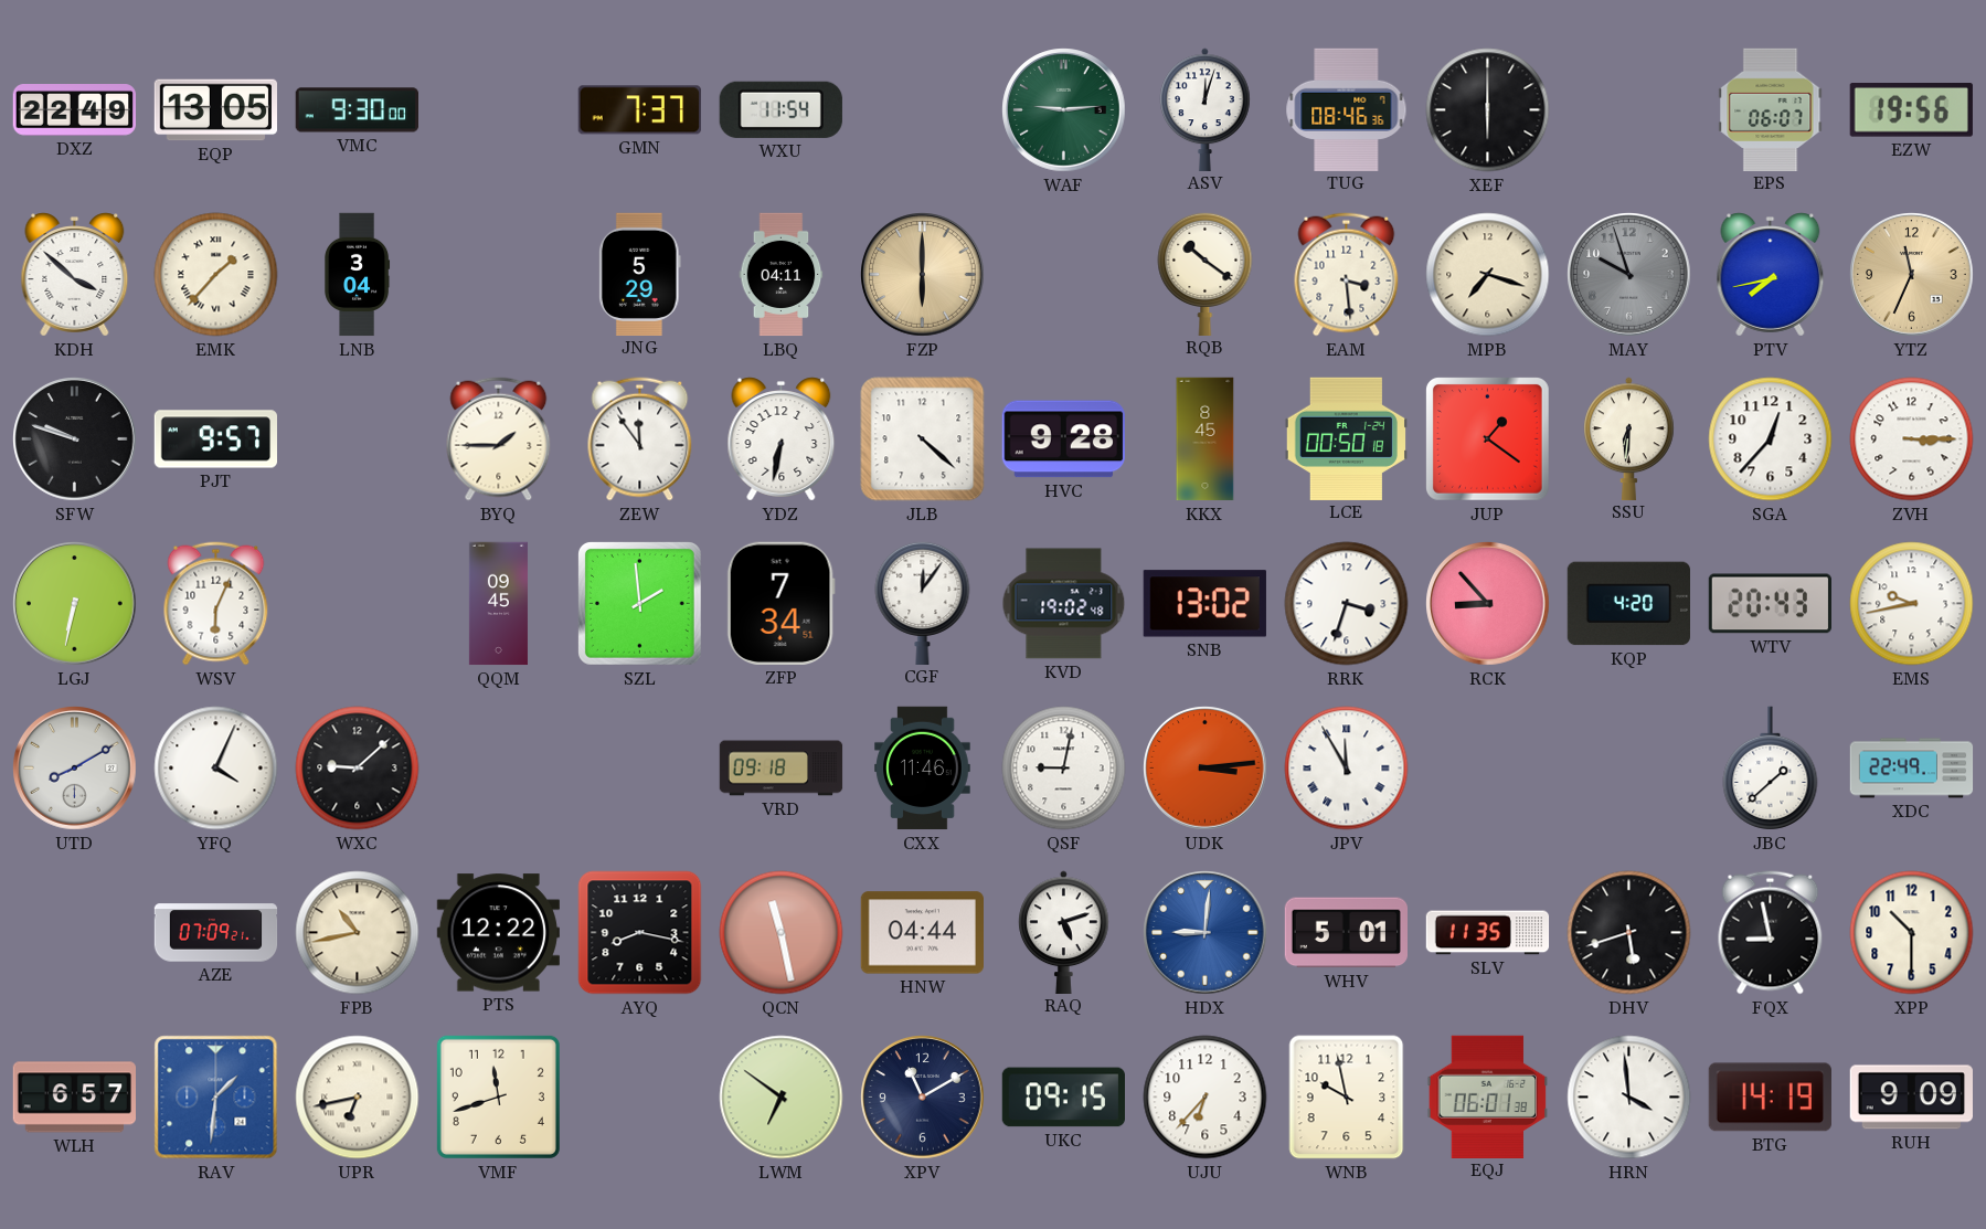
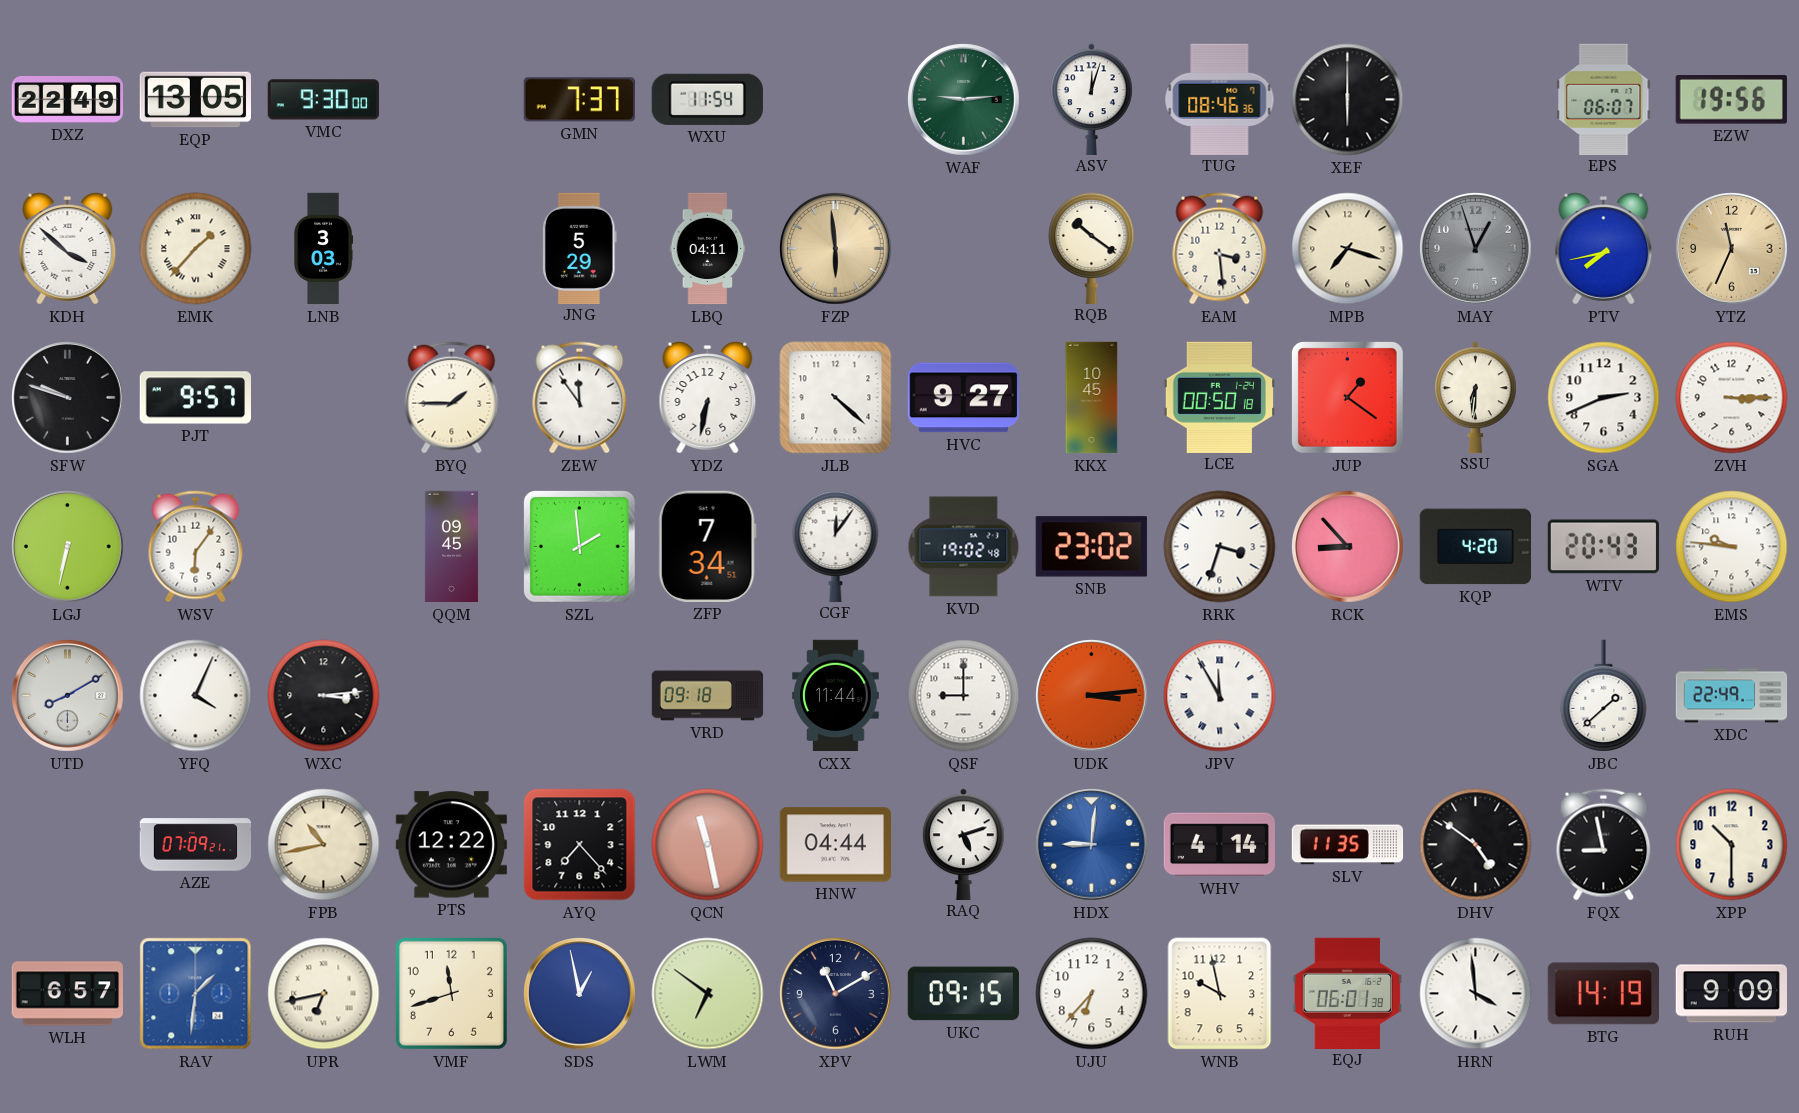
LNB: 3:04 -> 3:03 (324, 249)
FZP: 6:00 -> 5:59 (836, 249)
MAY: 9:57 -> 12:57 (1476, 249)
HVC: 9:28 -> 9:27 (963, 398)
KKX: 8:45 -> 10:45 (1092, 398)
SGA: 12:37 -> 2:41 (1604, 398)
WSV: 6:04 -> 6:06 (196, 547)
SNB: 13:02 -> 23:02 (1091, 547)
EMS: 9:43 -> 9:46 (1732, 547)
WXC: 9:08 -> 3:14 (324, 696)
CXX: 11:46 -> 11:44 (836, 696)
QSF: 9:02 -> 9:00 (964, 696)
AYQ: 8:17 -> 7:23 (580, 845)
WHV: 5:01 -> 4:14 (1219, 845)
DHV: 5:42 -> 4:51 (1476, 845)
SDS: none -> 12:58 (580, 994)
